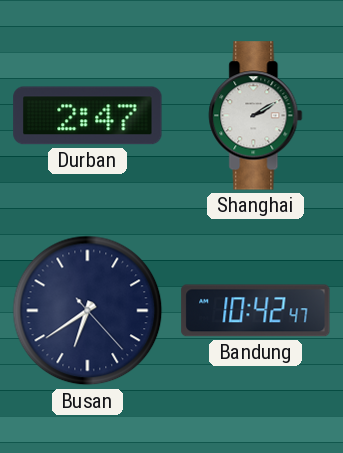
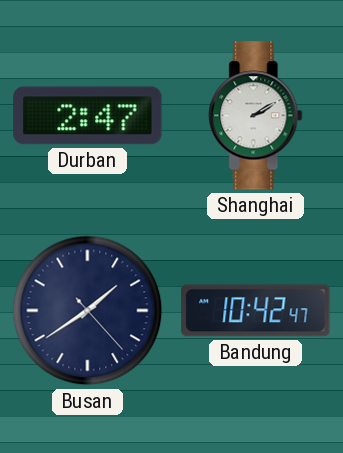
Busan: 6:39 -> 1:39 (88, 311)
